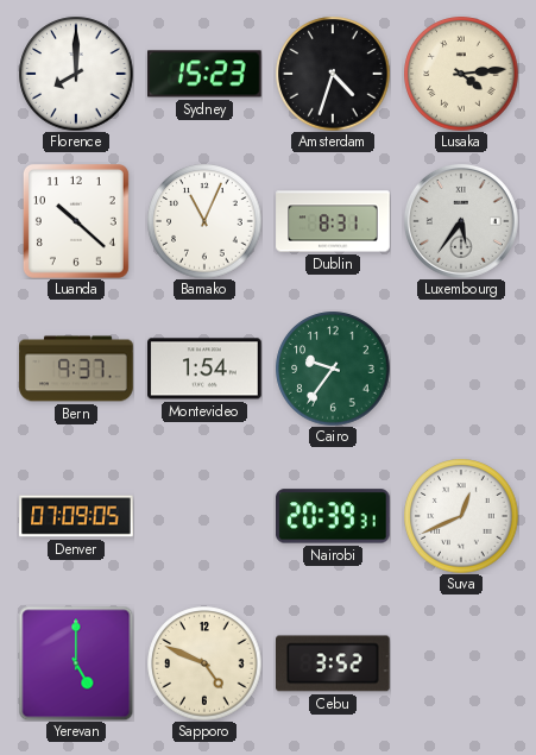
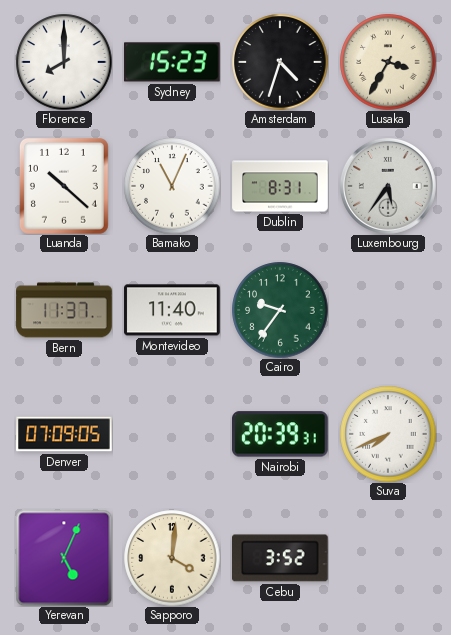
Lusaka: 4:14 -> 3:35 (388, 62)
Bern: 9:37 -> 11:37 (64, 310)
Montevideo: 1:54 -> 11:40 (172, 310)
Suva: 12:41 -> 7:41 (388, 434)
Yerevan: 5:00 -> 5:04 (64, 558)
Sapporo: 4:49 -> 4:01 (172, 558)
